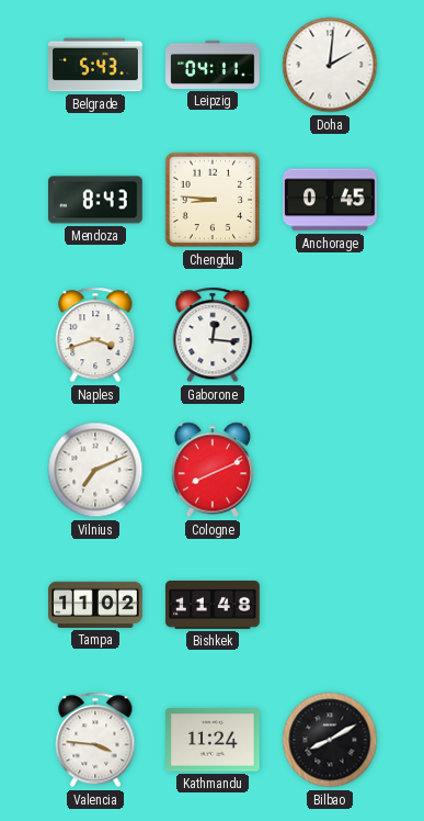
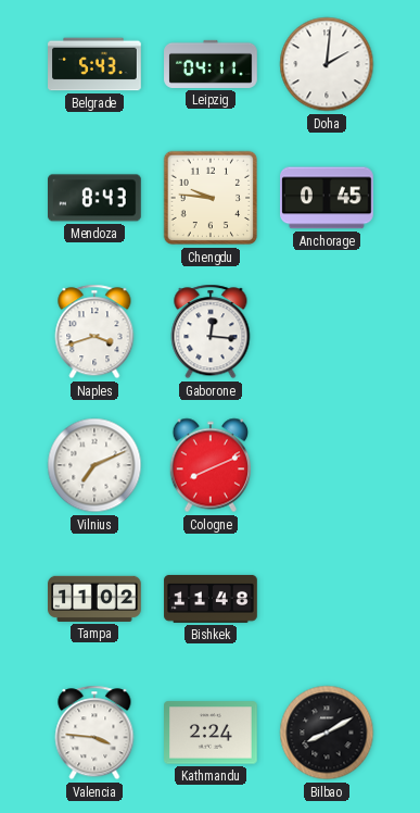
Chengdu: 8:46 -> 9:46 (211, 198)
Kathmandu: 11:24 -> 2:24 (212, 733)
